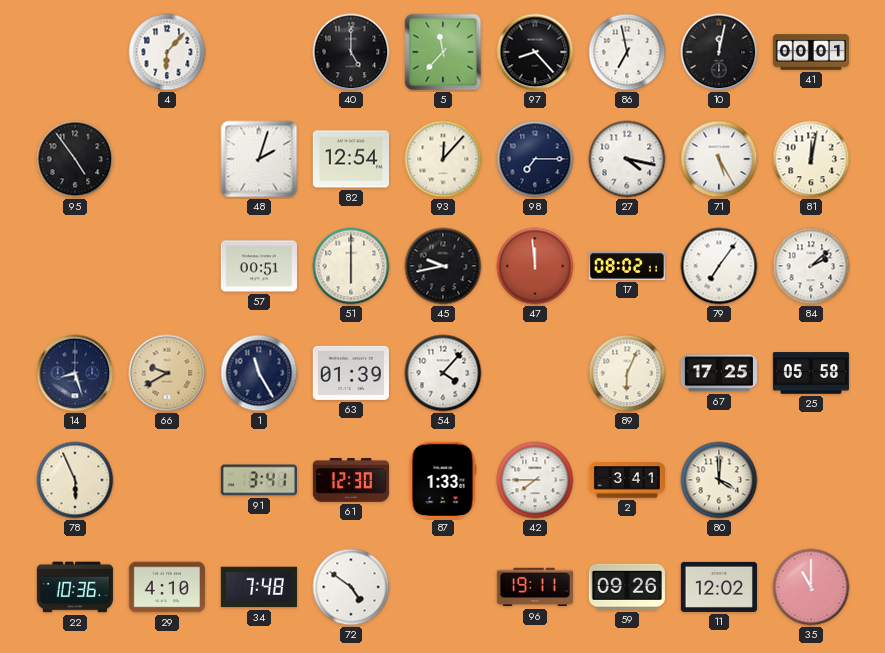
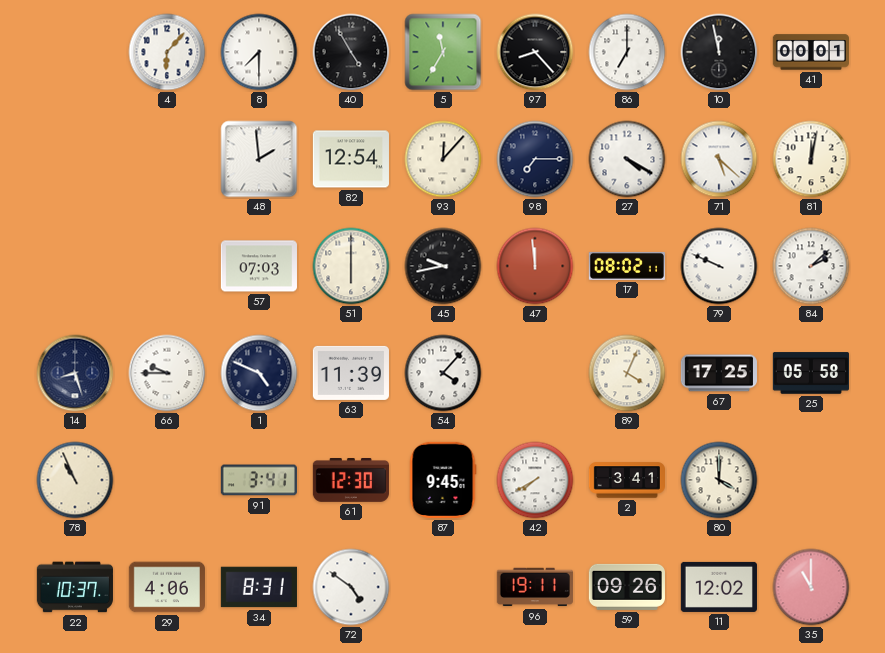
8: none -> 7:30 (259, 52)
40: 5:00 -> 4:55 (351, 52)
5: 11:37 -> 11:35 (443, 52)
86: 6:58 -> 7:00 (627, 52)
10: 12:02 -> 11:58 (719, 52)
95: 4:54 -> none (75, 159)
48: 2:03 -> 1:59 (259, 159)
27: 4:17 -> 4:20 (627, 159)
71: 5:25 -> 5:22 (719, 159)
57: 00:51 -> 07:03 (259, 266)
79: 7:06 -> 9:49 (719, 266)
66: 9:40 -> 9:45 (167, 373)
66 dial: champagne -> white (167, 373)
1: 11:25 -> 4:49 (259, 373)
63: 01:39 -> 11:39 (351, 373)
89: 6:04 -> 4:04 (627, 373)
78: 5:56 -> 10:56 (75, 480)
87: 1:33 -> 9:45 (443, 480)
42: 7:45 -> 7:40 (535, 480)
22: 10:36 -> 10:37 (75, 587)
29: 4:10 -> 4:06 (167, 587)
34: 7:48 -> 8:31 (259, 587)
